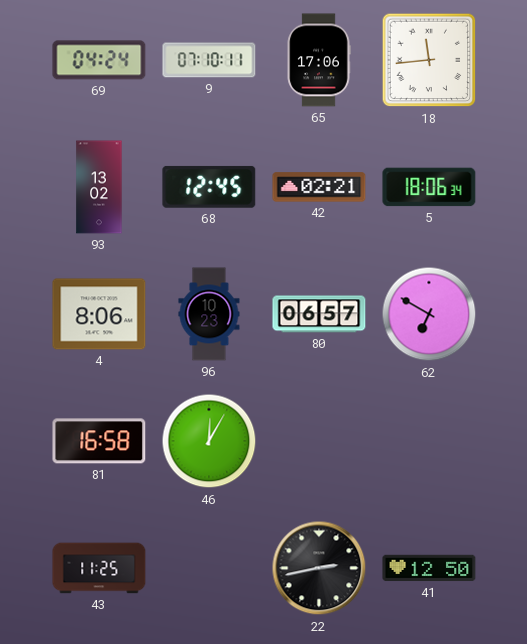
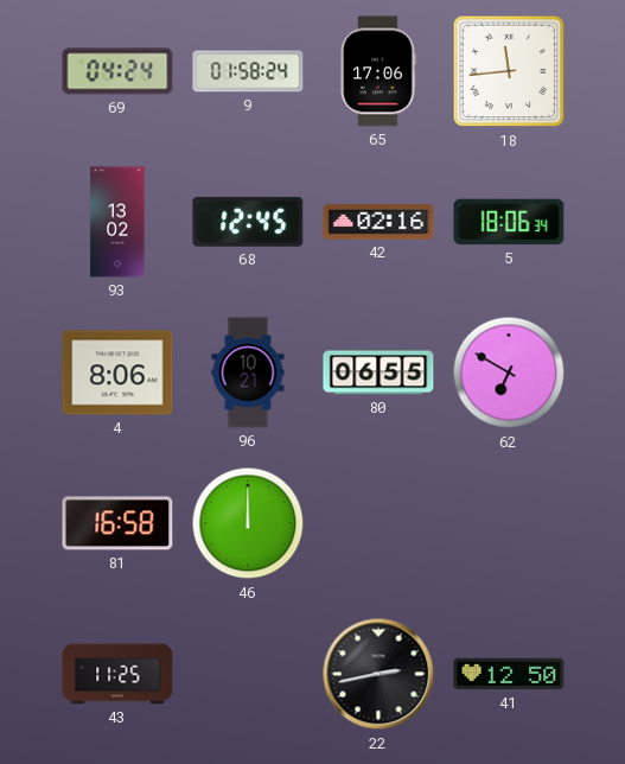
9: 07:10 -> 01:58 (248, 71)
42: 02:21 -> 02:16 (378, 222)
96: 10:23 -> 10:21 (248, 373)
80: 06:57 -> 06:55 (378, 373)
46: 12:05 -> 12:00 (248, 523)
